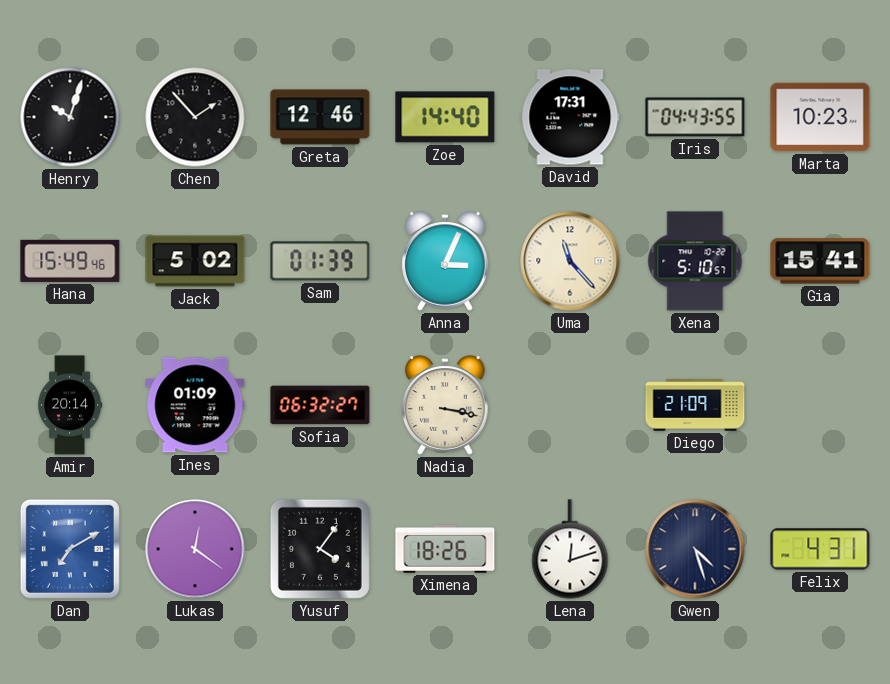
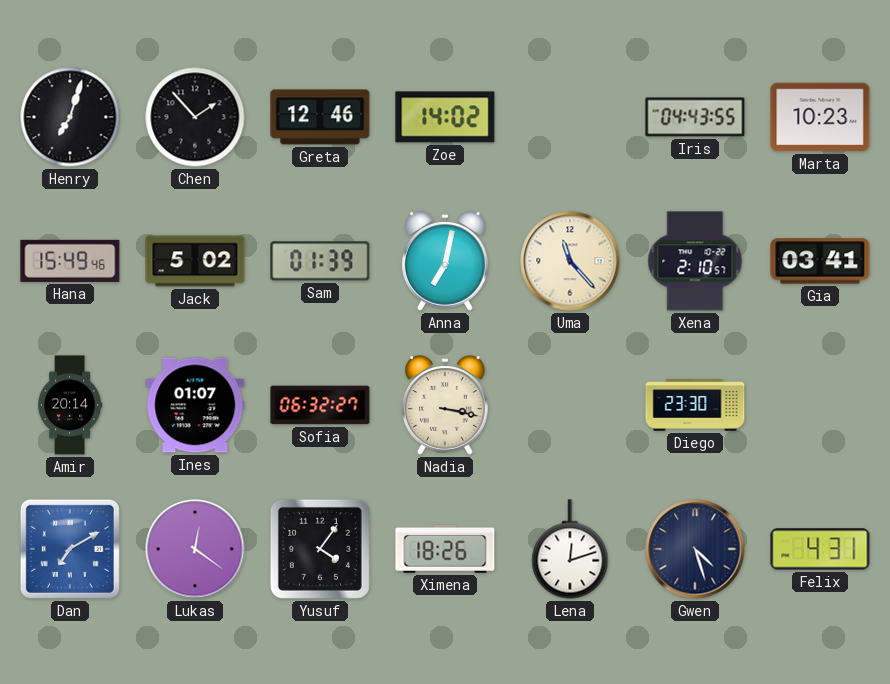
Henry: 10:03 -> 7:03 (70, 117)
Zoe: 14:40 -> 14:02 (445, 117)
David: 17:31 -> none (570, 117)
Anna: 3:04 -> 7:02 (446, 261)
Xena: 5:10 -> 2:10 (695, 261)
Gia: 15:41 -> 03:41 (820, 261)
Ines: 01:09 -> 01:07 (195, 405)
Diego: 21:09 -> 23:30 (695, 405)
